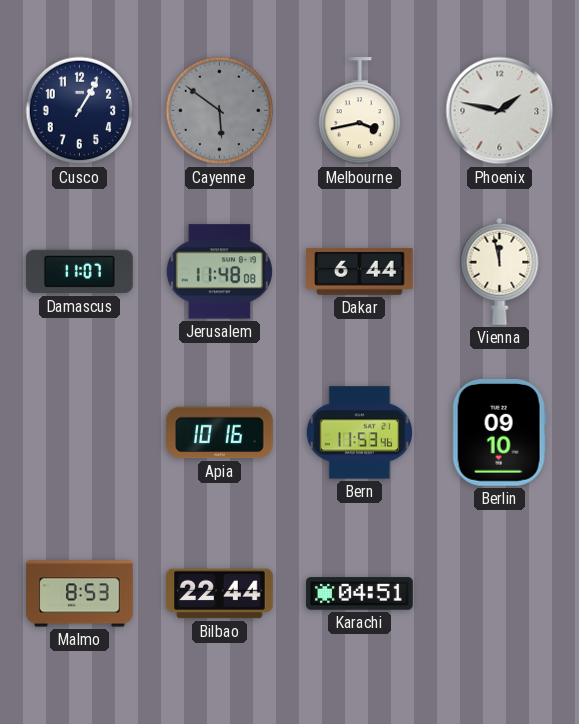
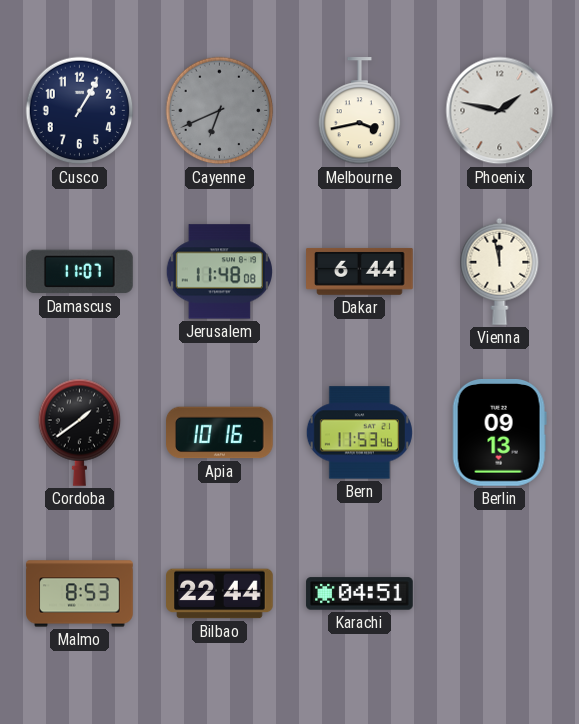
Cayenne: 5:51 -> 6:41 (220, 111)
Cordoba: none -> 1:39 (80, 432)
Berlin: 09:10 -> 09:13 (499, 433)
